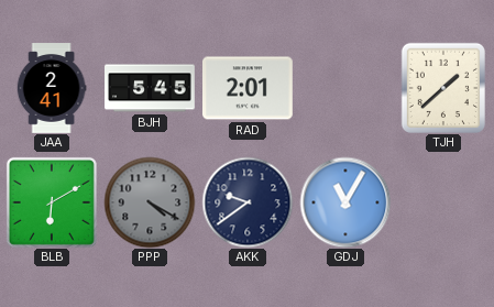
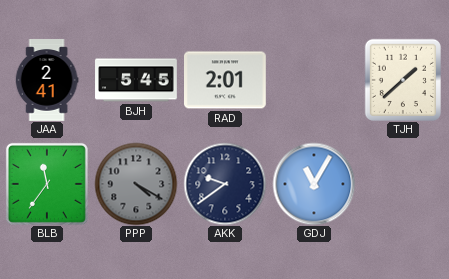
BLB: 6:10 -> 11:36 (47, 184)
